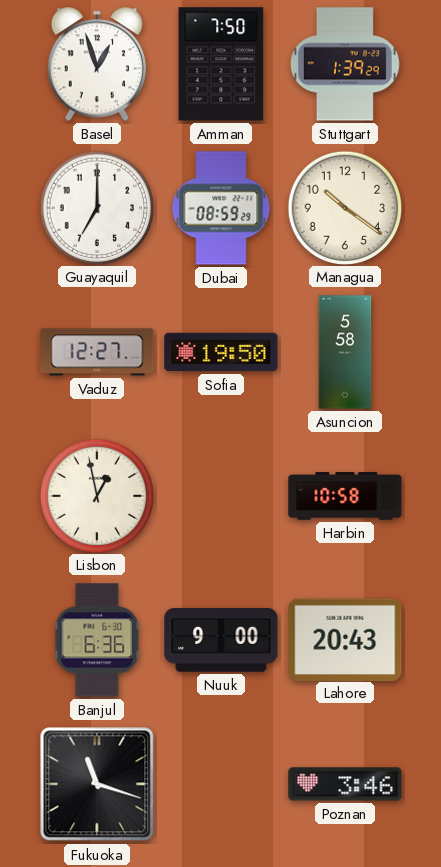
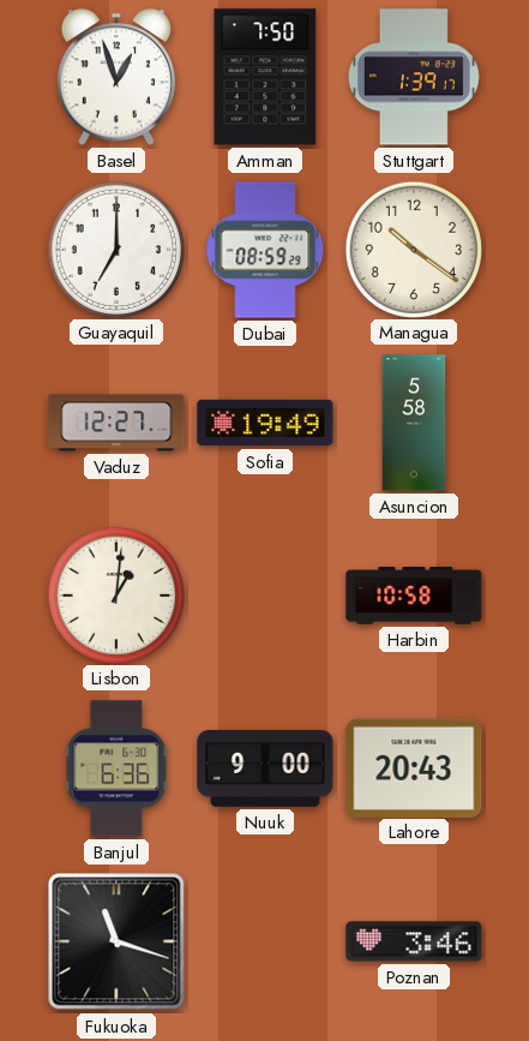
Stuttgart: 1:39:29 -> 1:39:17 (414, 77)
Sofia: 19:50 -> 19:49 (265, 423)
Lisbon: 12:58 -> 1:01 (115, 594)
